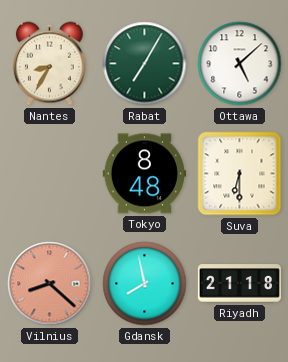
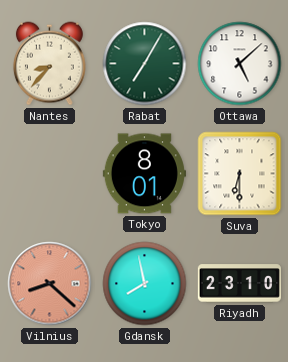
Nantes: 8:35 -> 8:37 (49, 64)
Tokyo: 8:48 -> 8:01 (144, 174)
Riyadh: 21:18 -> 23:10 (239, 284)
